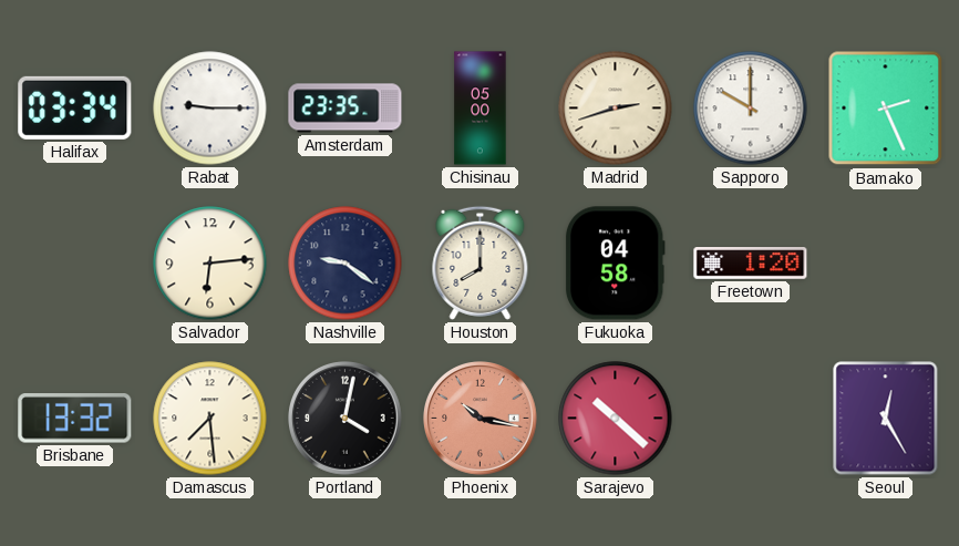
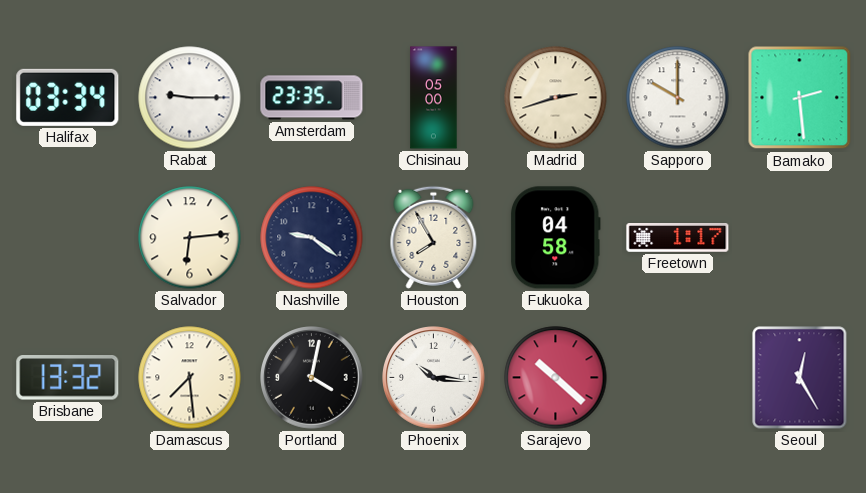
Bamako: 2:26 -> 2:29 (800, 98)
Houston: 8:00 -> 7:55 (434, 237)
Freetown: 1:20 -> 1:17 (678, 238)
Phoenix: 10:17 -> 10:16 (434, 378)
Phoenix dial: salmon -> white (434, 378)
